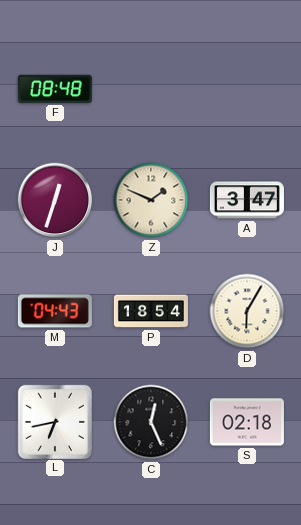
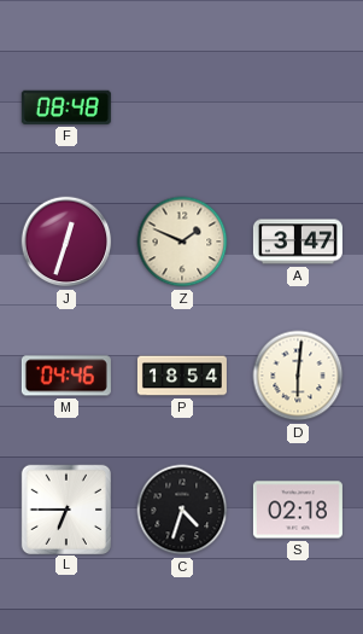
M: 04:43 -> 04:46 (66, 376)
D: 6:05 -> 6:01 (298, 376)
L: 6:43 -> 6:45 (65, 508)
C: 12:26 -> 4:33 (182, 510)
